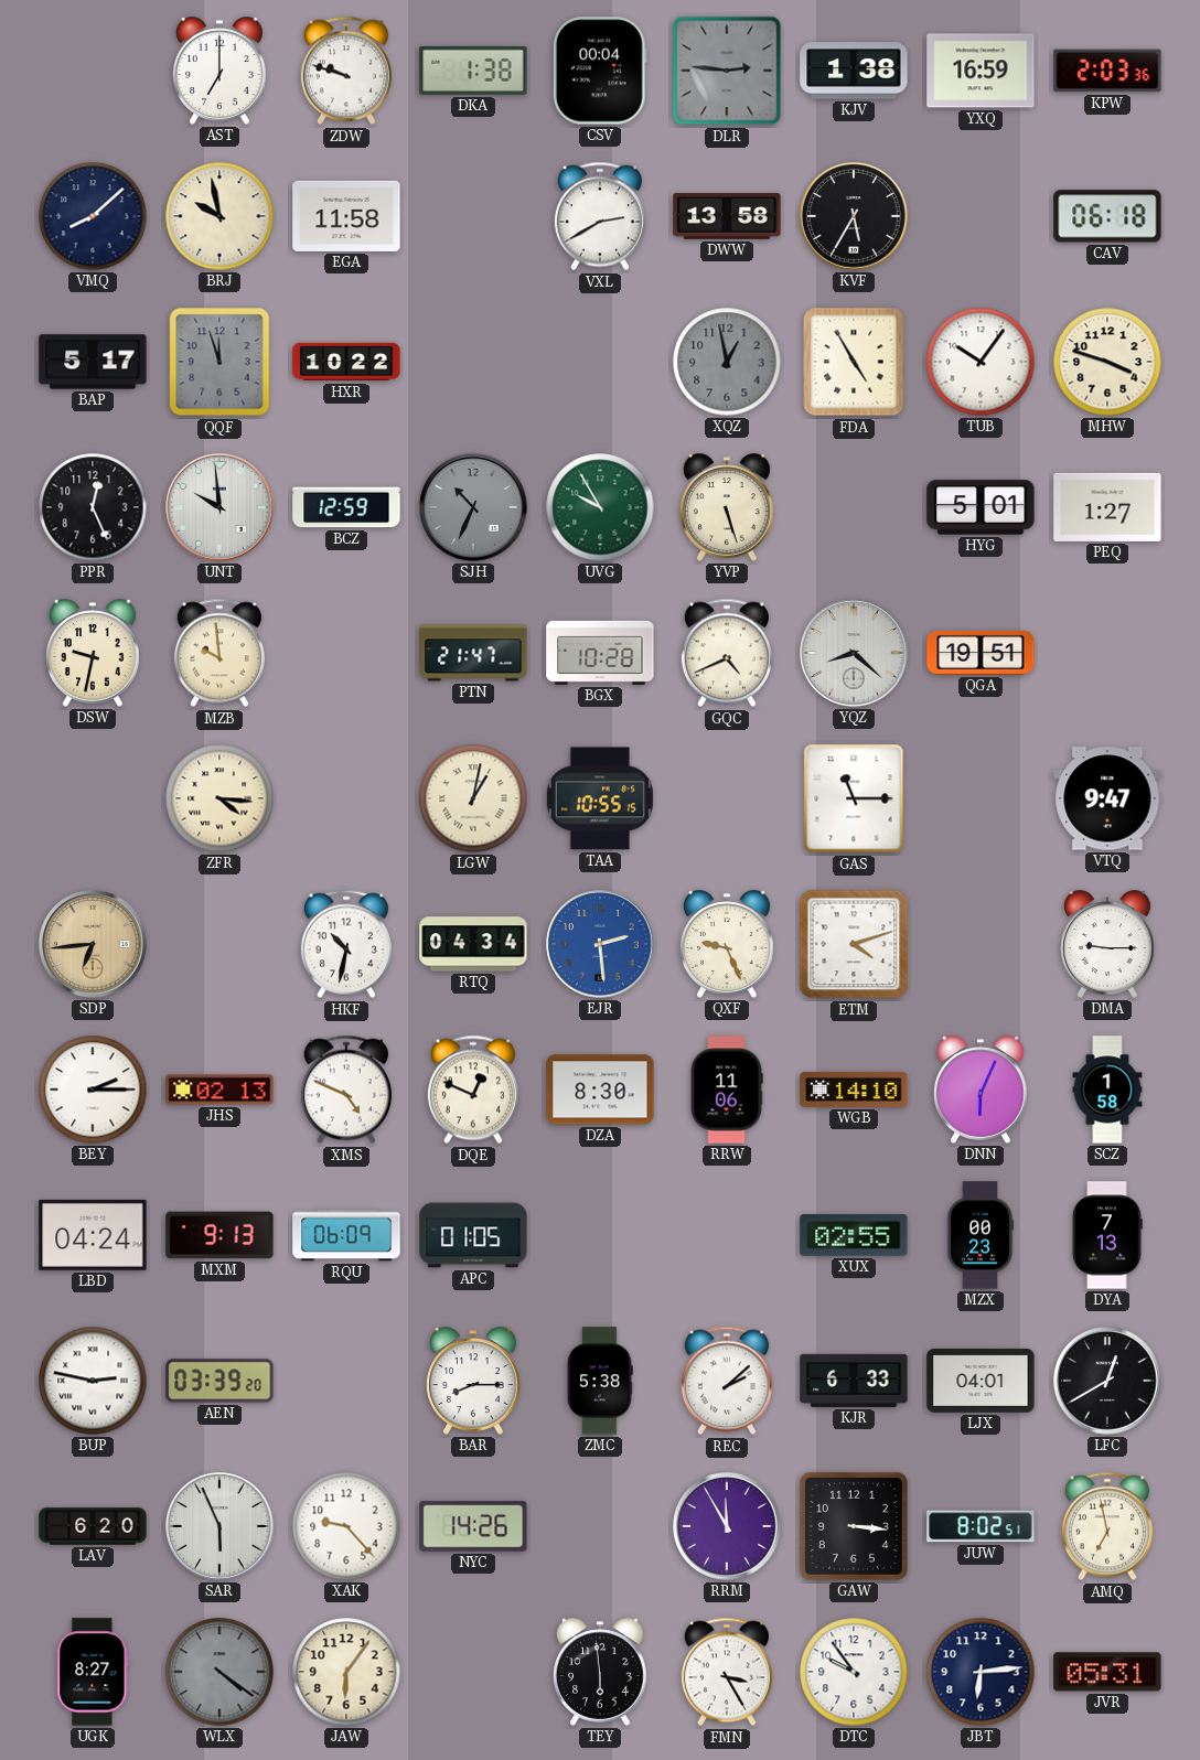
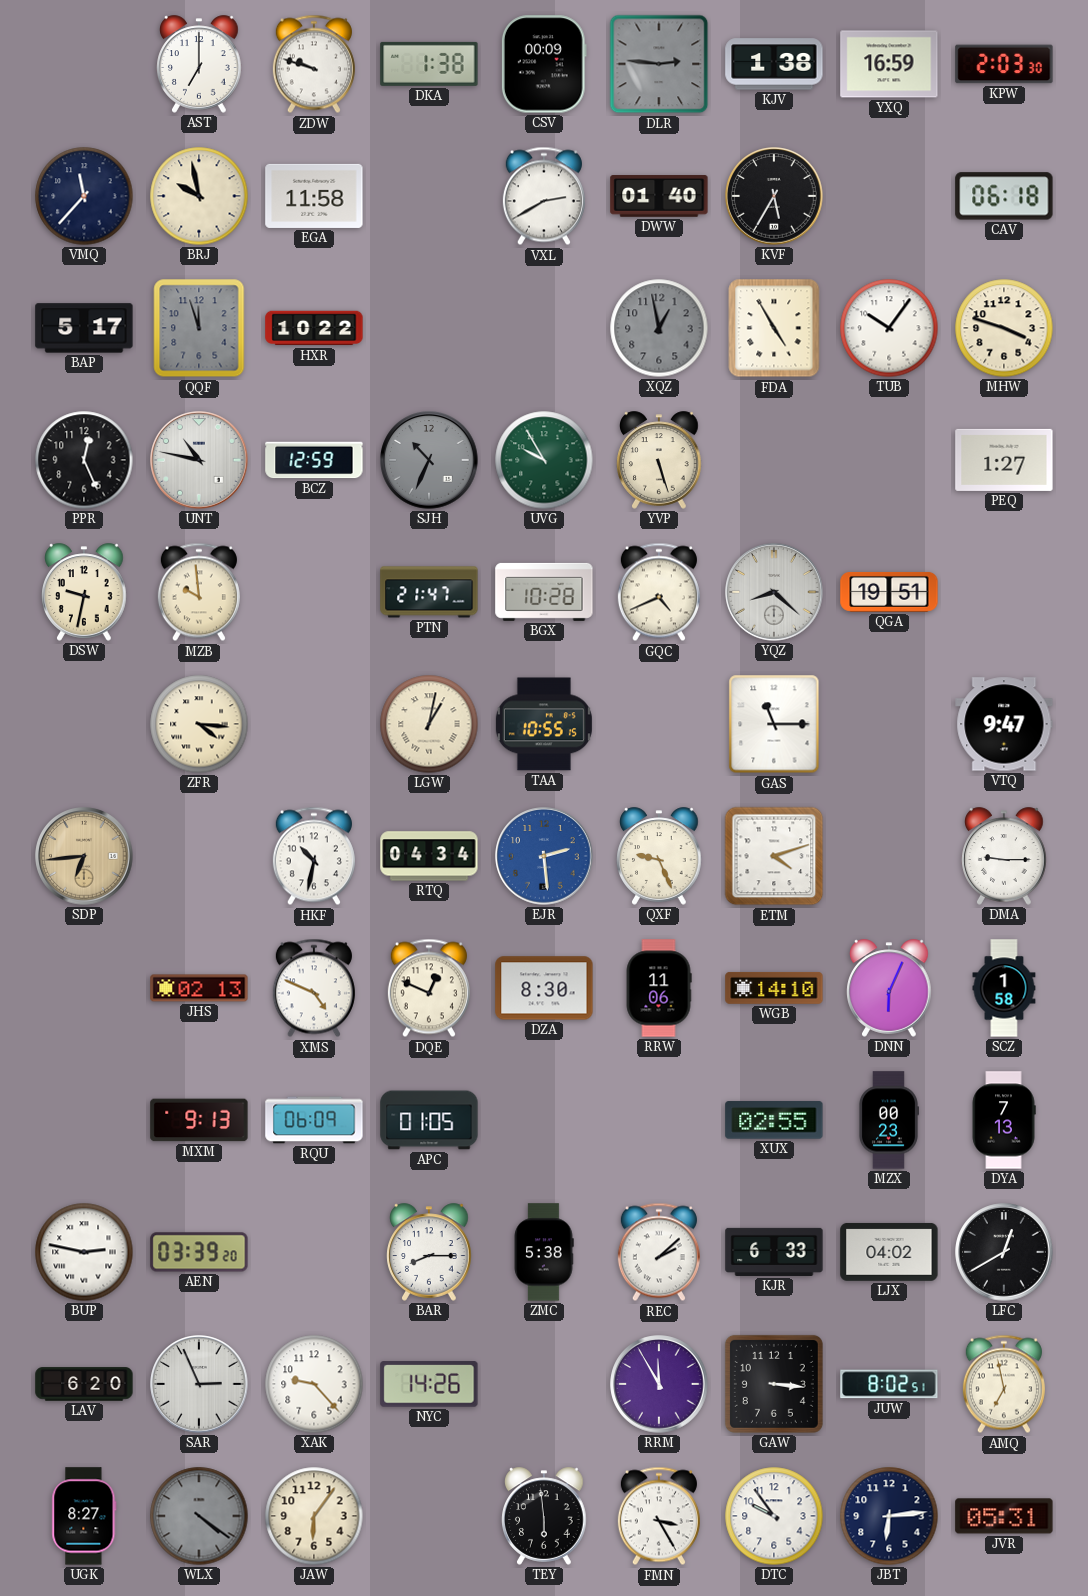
CSV: 00:04 -> 00:09 (544, 64)
KPW: 2:03:36 -> 2:03:30 (1004, 64)
VMQ: 8:08 -> 11:37 (84, 196)
DWW: 13:58 -> 01:40 (659, 196)
UNT: 9:59 -> 10:47 (199, 460)
HYG: 5:01 -> none (981, 507)
BEY: 2:15 -> none (93, 1090)
LBD: 04:24 -> none (93, 1235)
LJX: 04:01 -> 04:02 (889, 1252)
SAR: 5:56 -> 2:56 (199, 1384)
